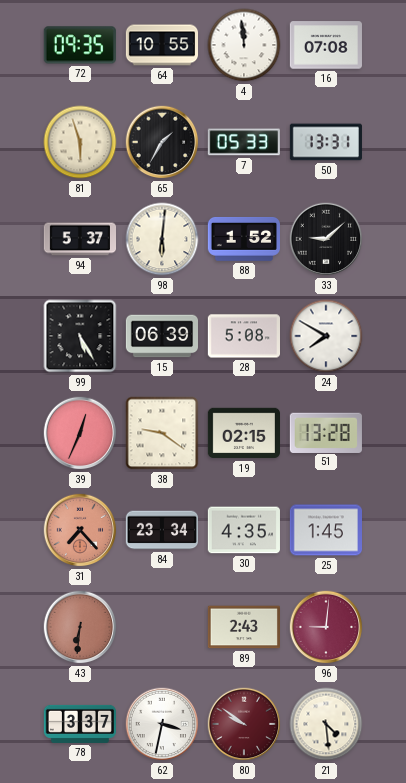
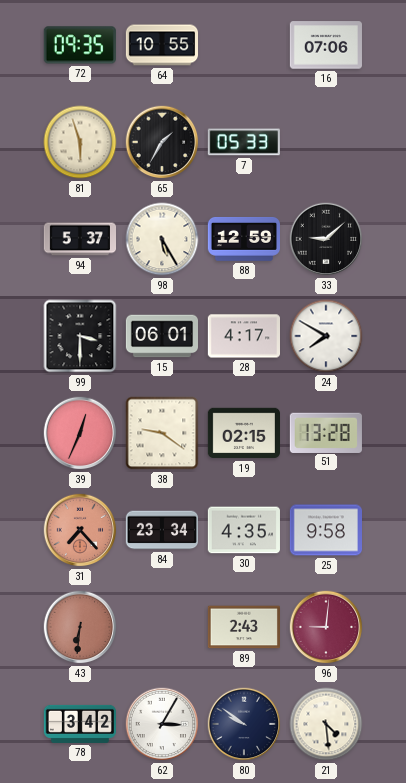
4: 11:59 -> none (244, 45)
16: 07:08 -> 07:06 (326, 45)
50: 13:31 -> none (326, 142)
98: 6:01 -> 5:25 (162, 239)
88: 1:52 -> 12:59 (243, 239)
99: 5:25 -> 3:30 (80, 336)
15: 06:39 -> 06:01 (161, 336)
28: 5:08 -> 4:17 (243, 336)
25: 1:45 -> 9:58 (325, 530)
78: 3:37 -> 3:42 (79, 724)
62: 3:32 -> 3:05 (162, 724)
80 dial: burgundy -> navy (244, 724)
